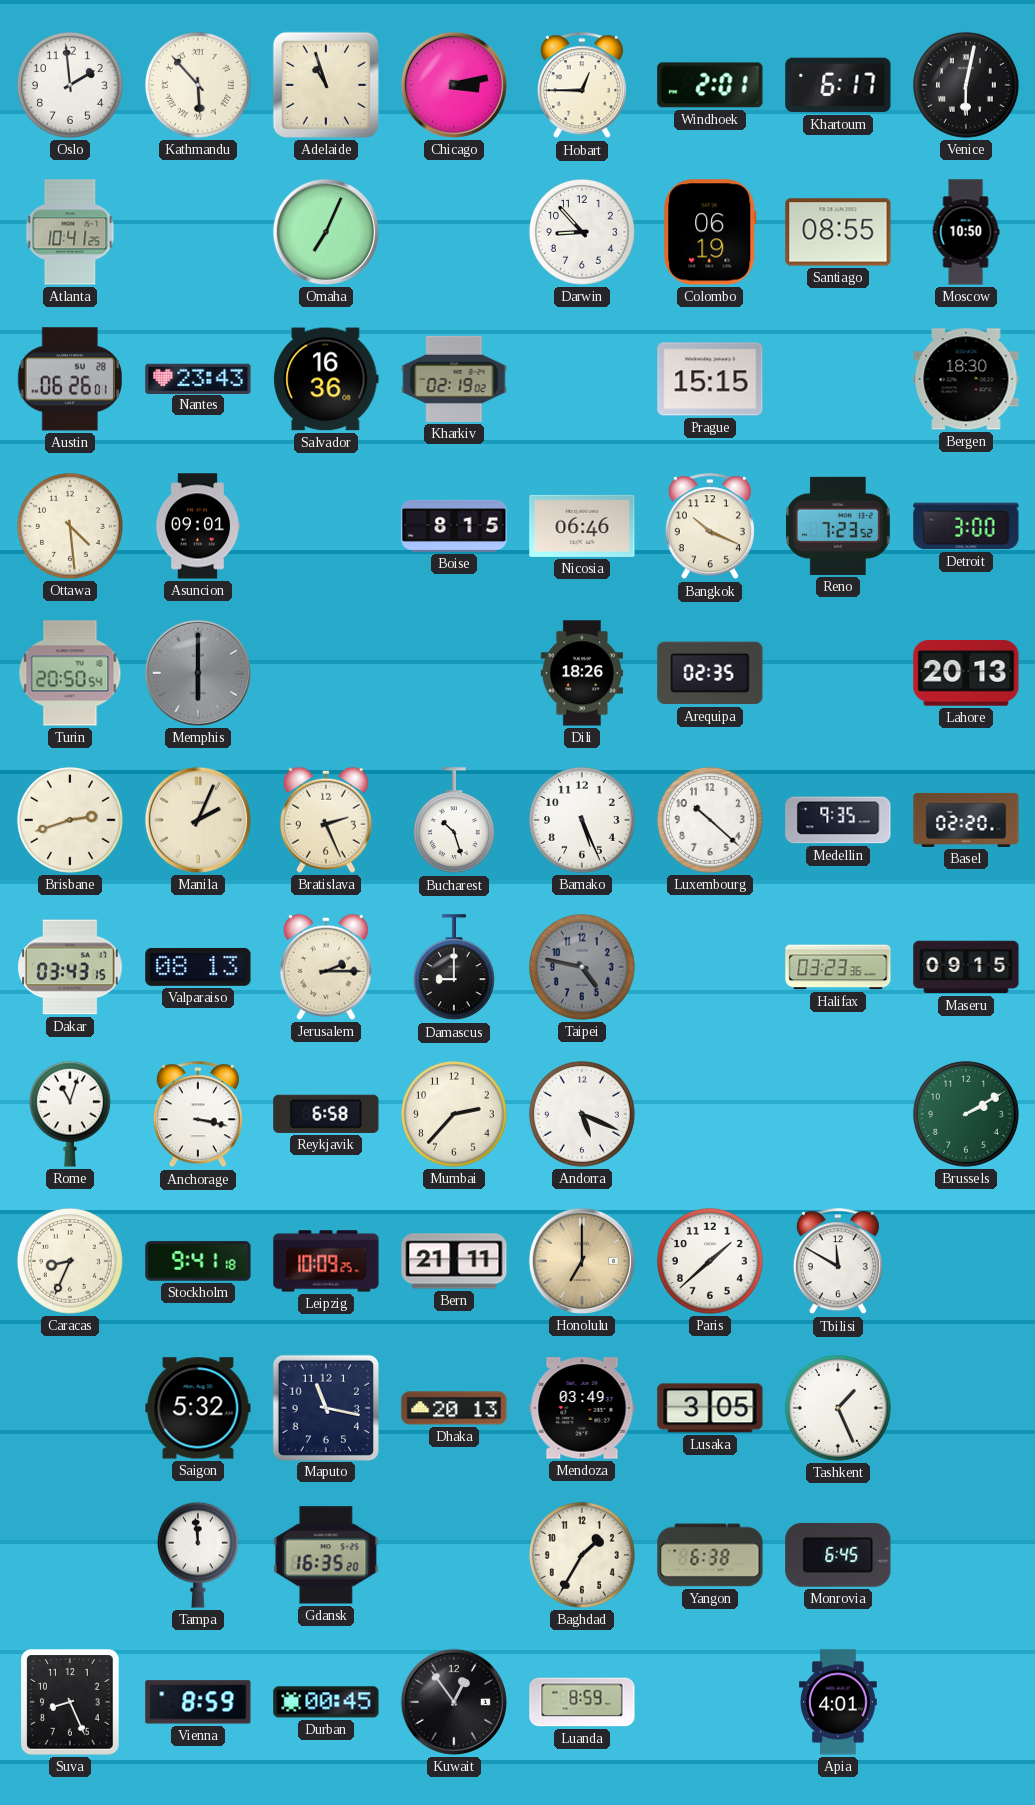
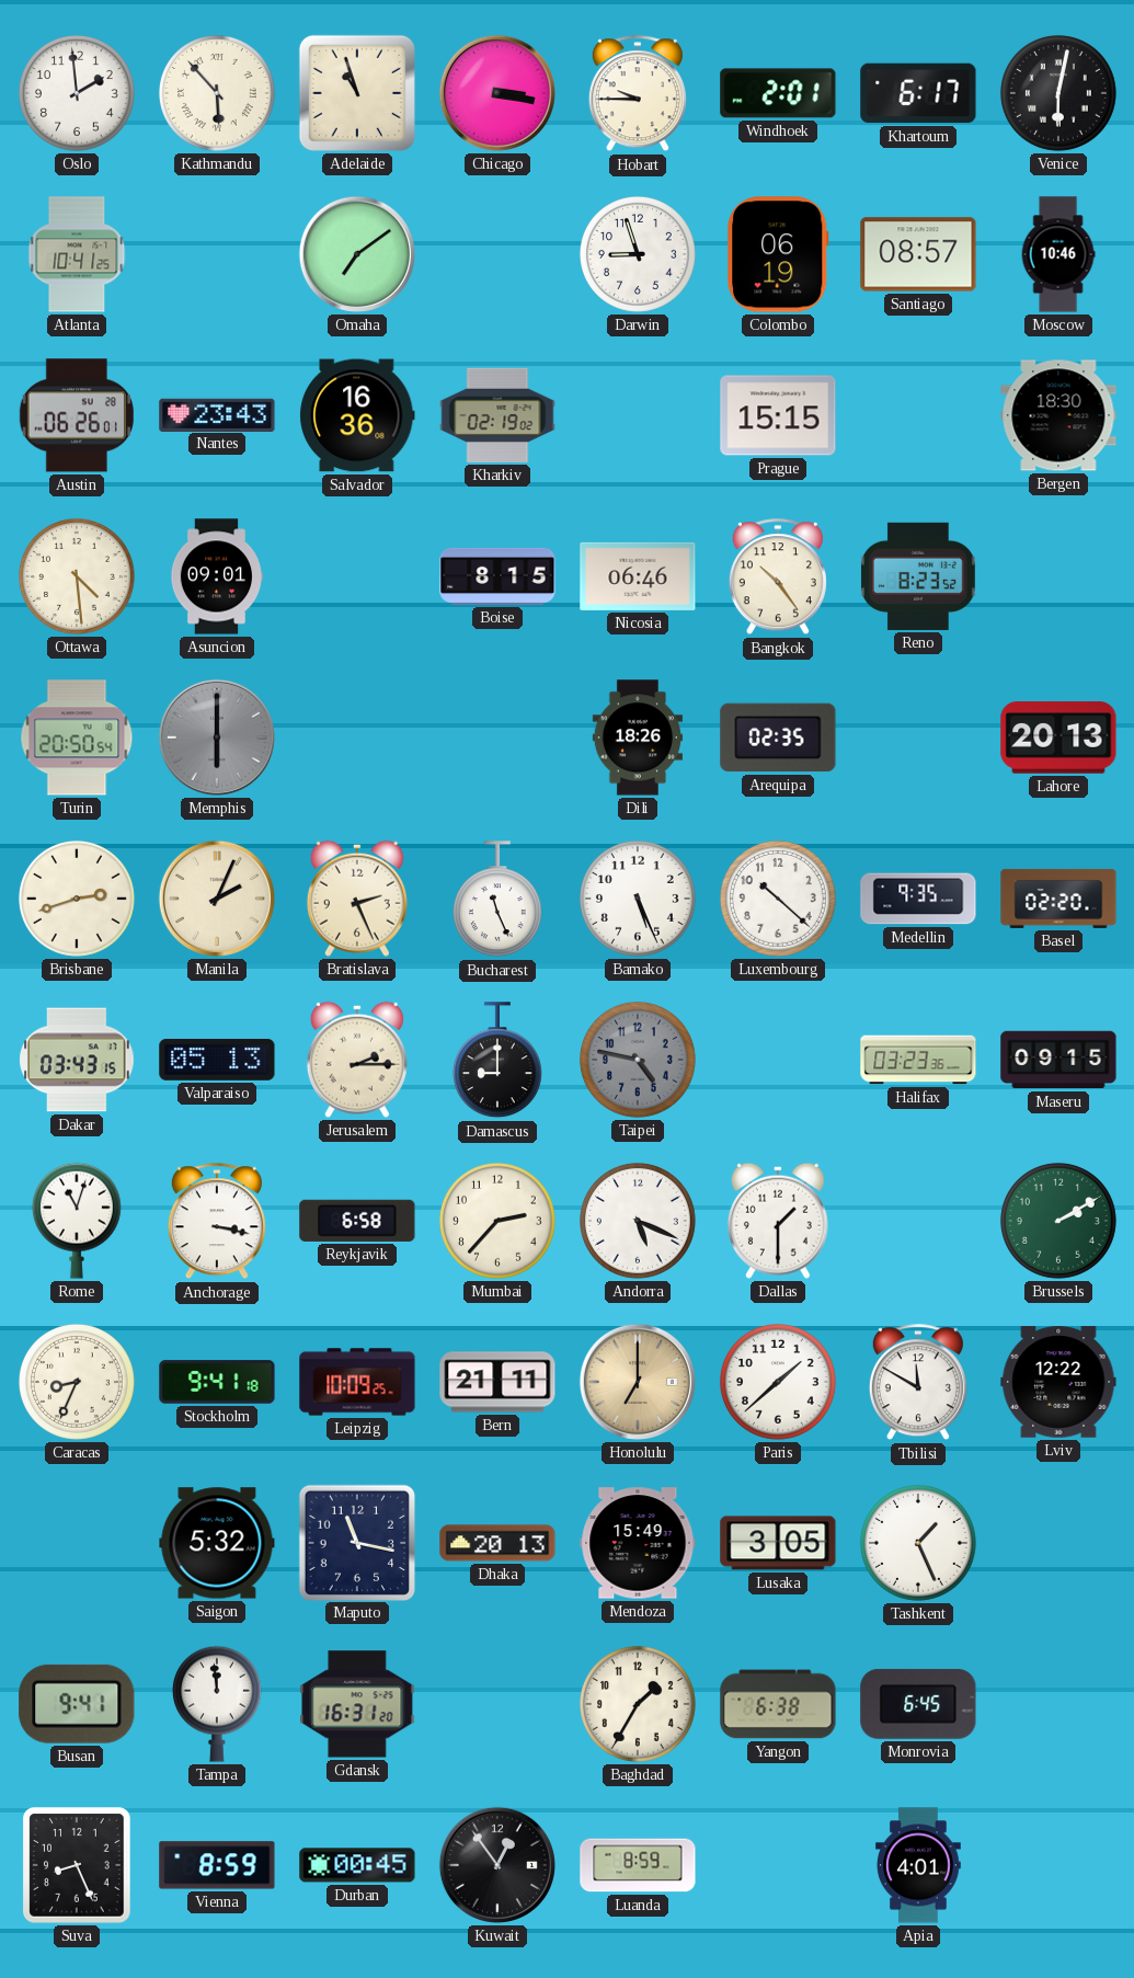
Chicago: 3:13 -> 3:17 (497, 93)
Hobart: 12:45 -> 9:45 (638, 94)
Omaha: 7:04 -> 7:09 (357, 254)
Darwin: 8:53 -> 8:57 (638, 254)
Santiago: 08:55 -> 08:57 (918, 254)
Moscow: 10:50 -> 10:46 (1058, 254)
Bangkok: 10:19 -> 10:24 (778, 578)
Reno: 7:23 -> 8:23 (918, 576)
Detroit: 3:00 -> none (966, 526)
Bucharest: 10:27 -> 11:26 (497, 900)
Valparaiso: 08:13 -> 05:13 (217, 1060)
Dallas: none -> 1:30 (778, 1221)
Lviv: none -> 12:22 (1058, 1382)
Mendoza: 03:49 -> 15:49 (638, 1543)
Busan: none -> 9:41 (77, 1704)
Gdansk: 16:35 -> 16:31 (357, 1704)
